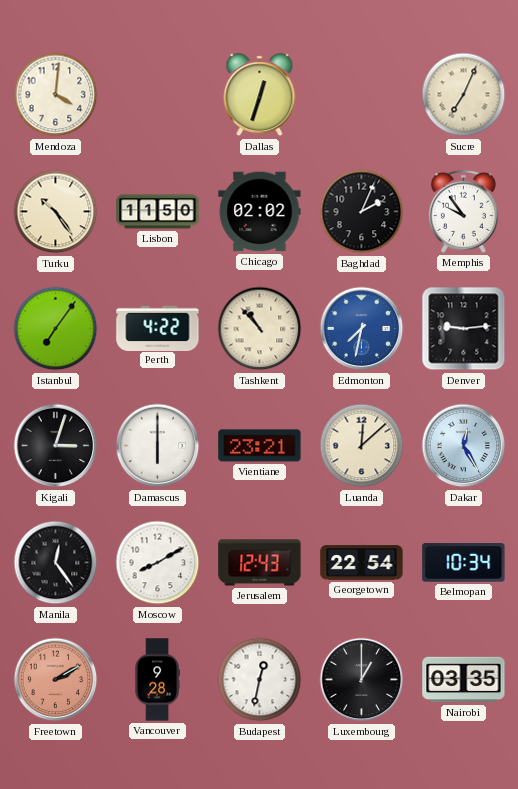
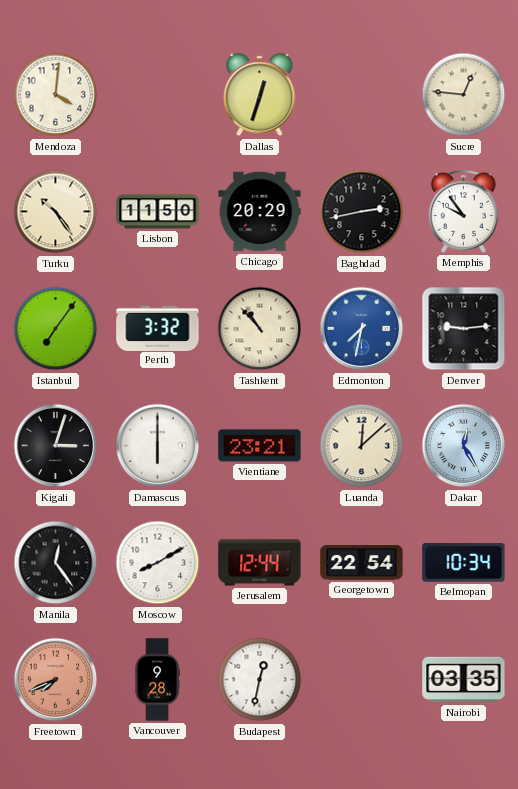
Sucre: 7:04 -> 12:46 (464, 95)
Chicago: 02:02 -> 20:29 (260, 212)
Baghdad: 2:04 -> 2:43 (362, 212)
Perth: 4:22 -> 3:32 (158, 328)
Jerusalem: 12:43 -> 12:44 (260, 563)
Freetown: 2:10 -> 7:41 (56, 680)
Luxembourg: 1:00 -> none (362, 680)
